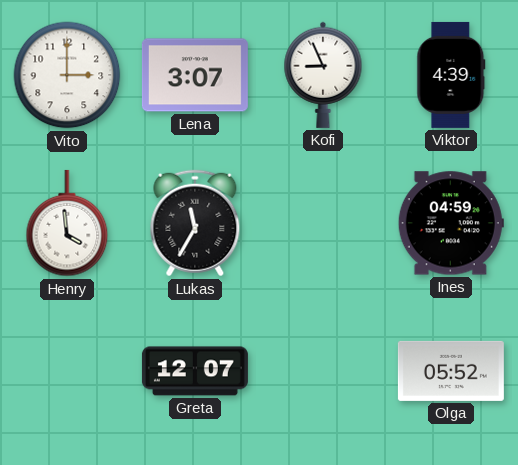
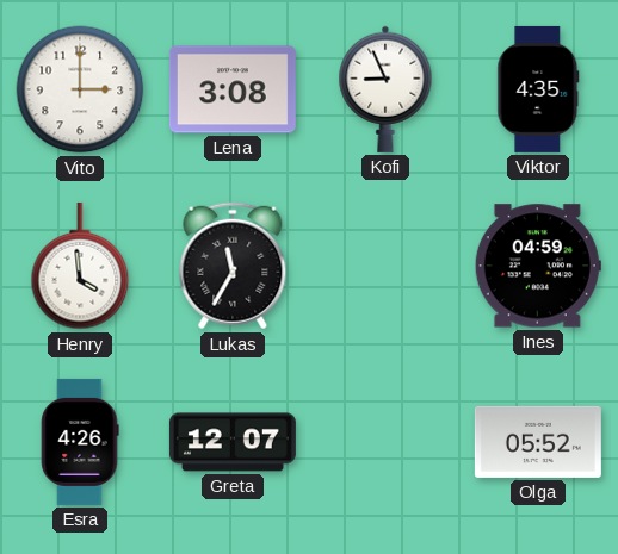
Lena: 3:07 -> 3:08 (233, 89)
Viktor: 4:39 -> 4:35 (538, 89)
Esra: none -> 4:26 (80, 442)
